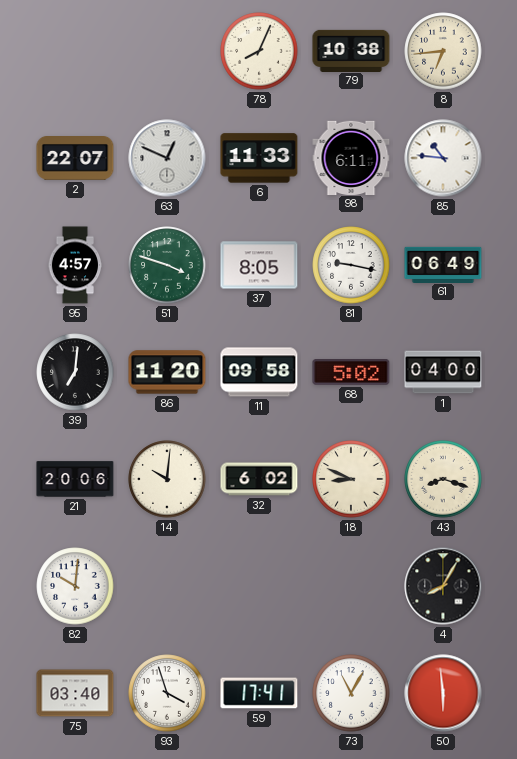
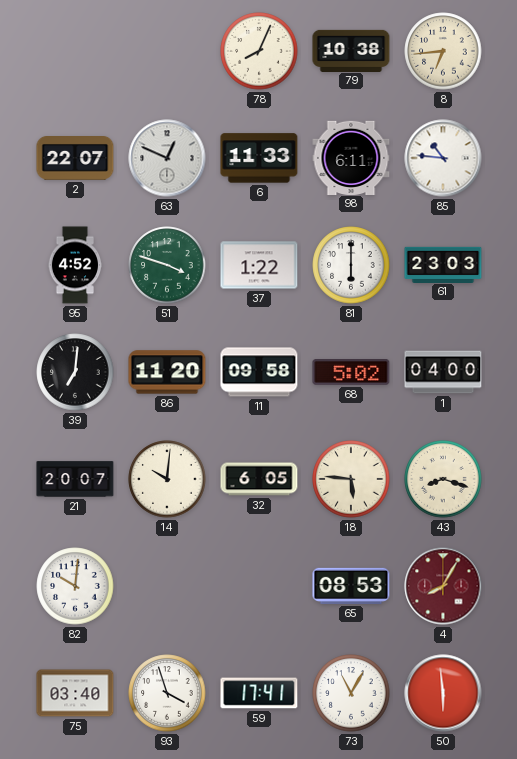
95: 4:57 -> 4:52 (75, 265)
37: 8:05 -> 1:22 (259, 265)
81: 9:17 -> 6:00 (351, 265)
61: 06:49 -> 23:03 (443, 264)
21: 20:06 -> 20:07 (75, 479)
32: 6:02 -> 6:05 (259, 479)
18: 8:49 -> 5:46 (351, 479)
65: none -> 08:53 (351, 586)
4 dial: black -> burgundy (443, 586)
